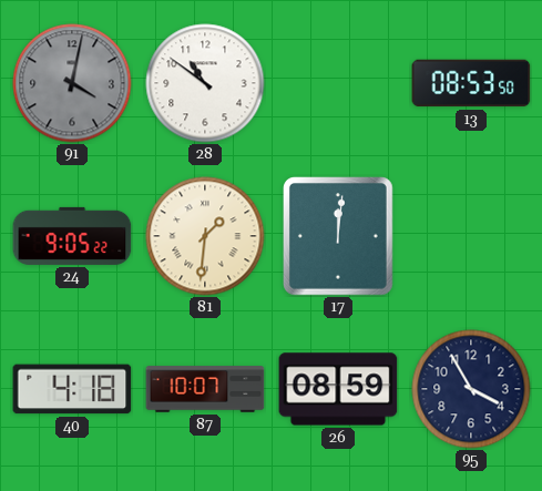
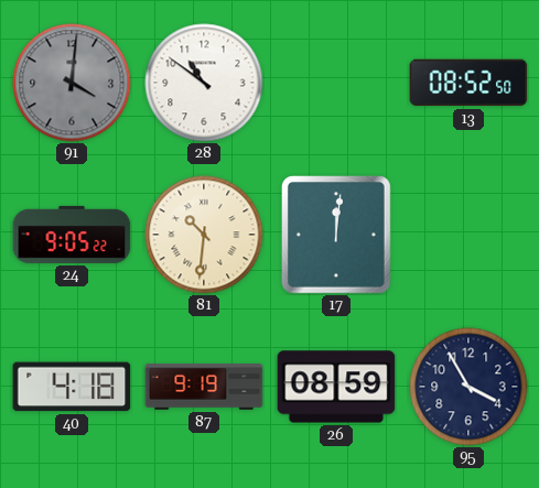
91: 4:02 -> 4:01 (72, 83)
13: 08:53 -> 08:52 (468, 83)
81: 1:31 -> 10:31 (204, 235)
87: 10:07 -> 9:19 (204, 387)
